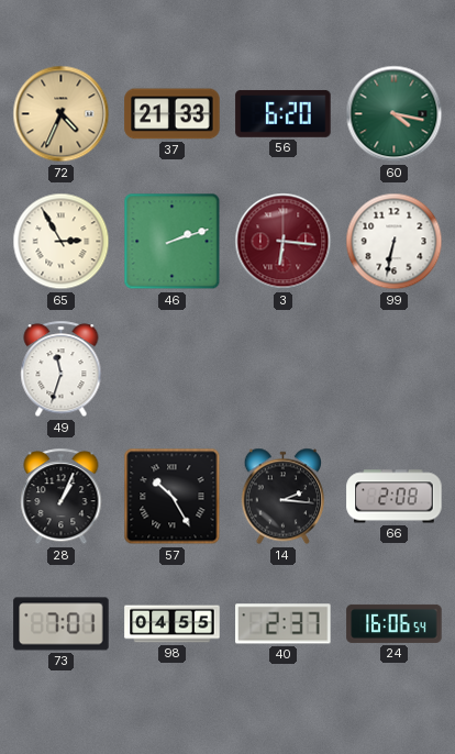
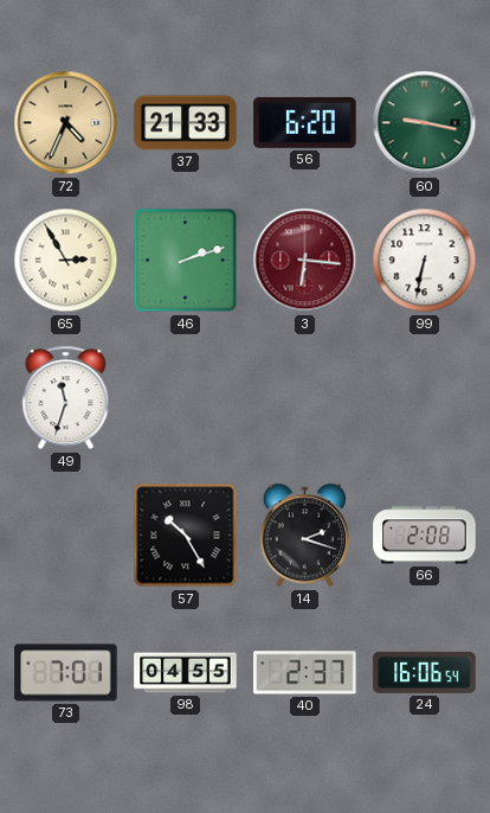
60: 4:17 -> 9:17 (425, 123)
28: 1:04 -> none (62, 497)
14: 2:16 -> 2:18 (305, 536)
